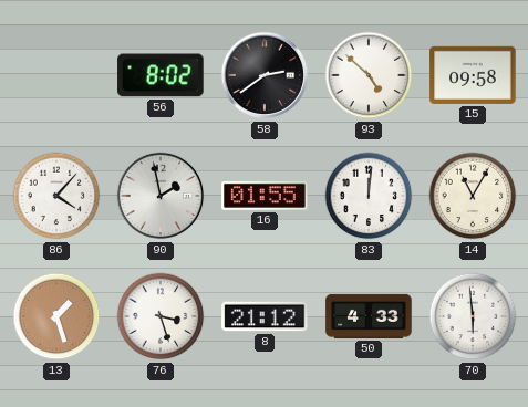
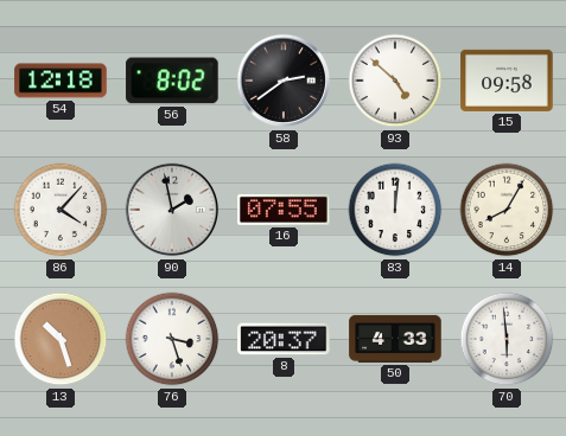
54: none -> 12:18 (61, 81)
16: 01:55 -> 07:55 (284, 210)
14: 11:05 -> 8:05 (507, 210)
13: 1:27 -> 10:27 (61, 339)
8: 21:12 -> 20:37 (284, 339)
